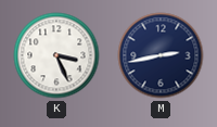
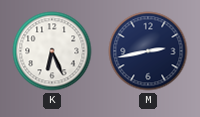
K: 3:26 -> 6:26 (52, 51)
